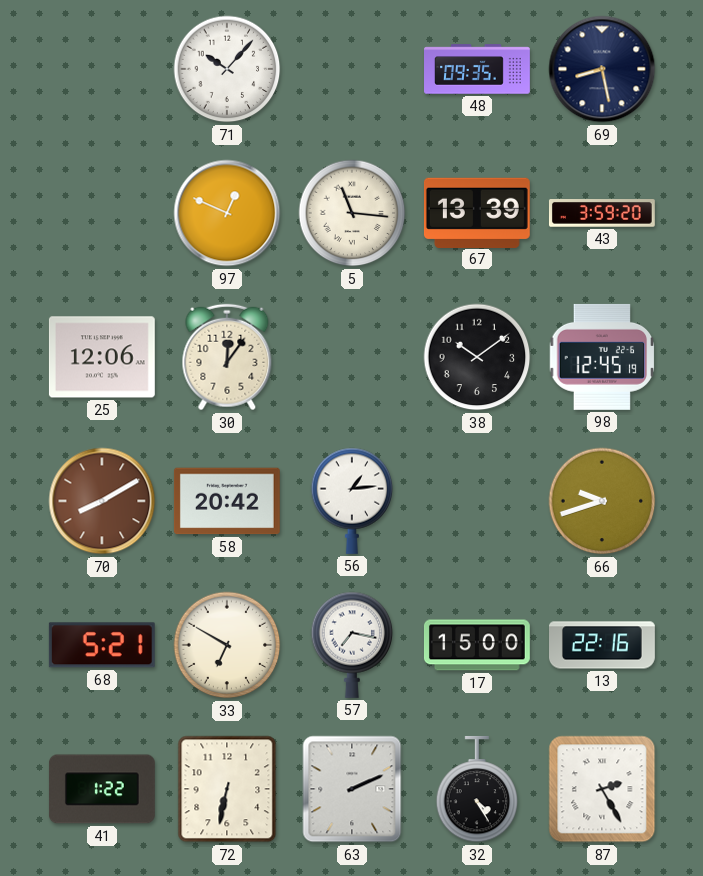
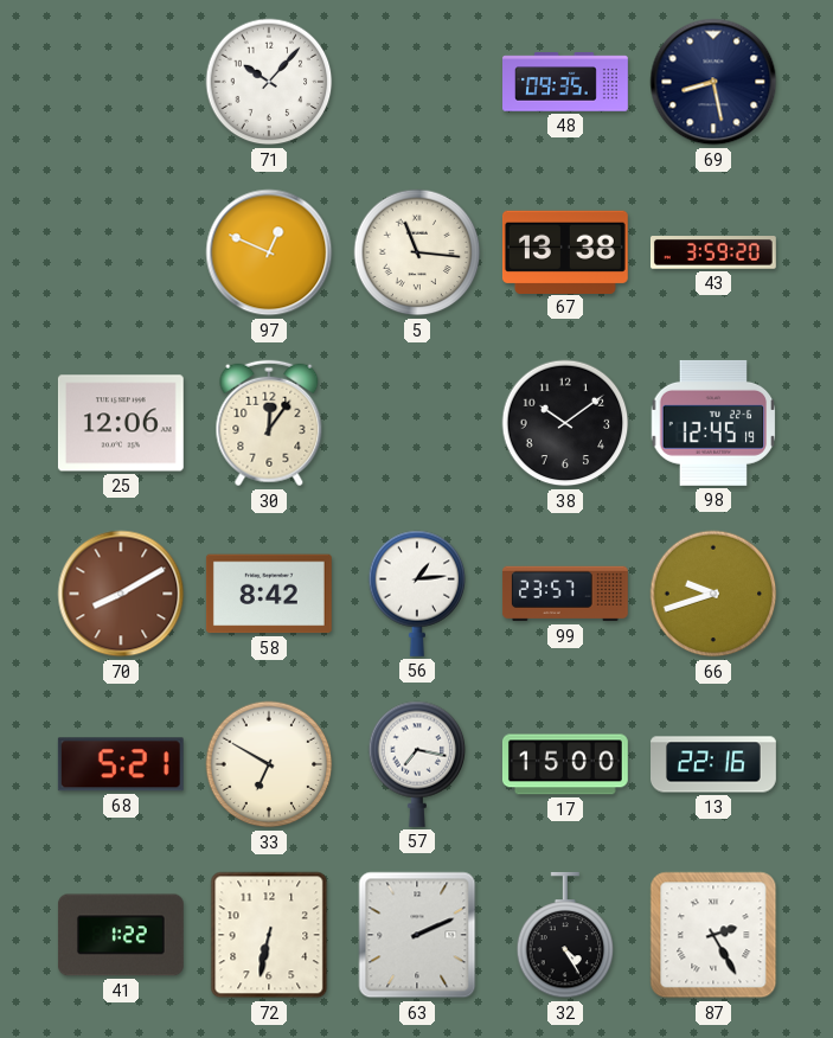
67: 13:39 -> 13:38 (565, 251)
58: 20:42 -> 8:42 (269, 594)
99: none -> 23:57 (565, 594)
